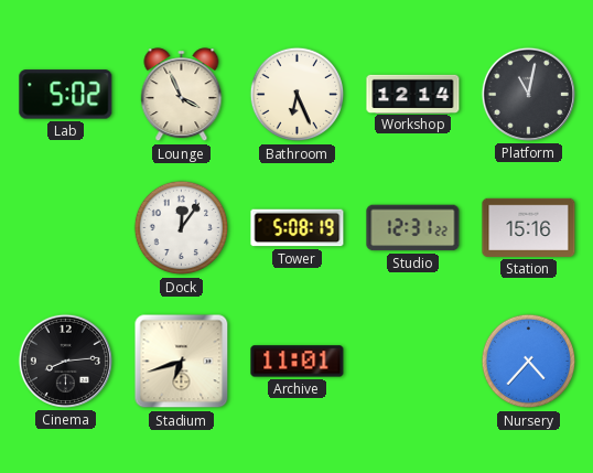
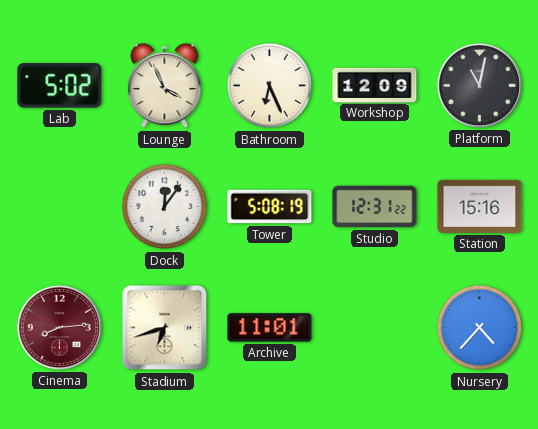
Workshop: 12:14 -> 12:09 (375, 85)
Cinema dial: black -> burgundy (59, 327)
